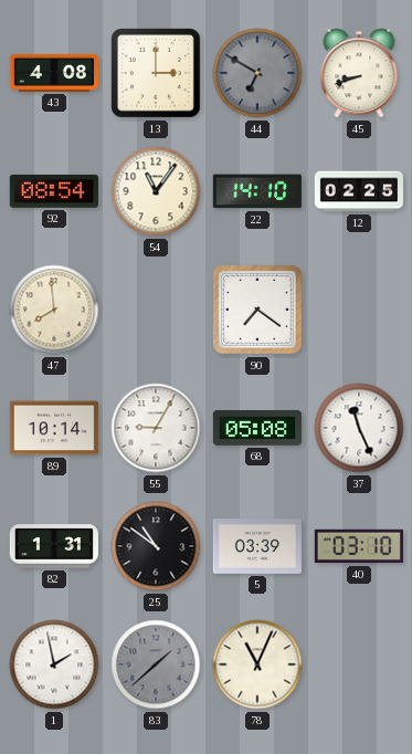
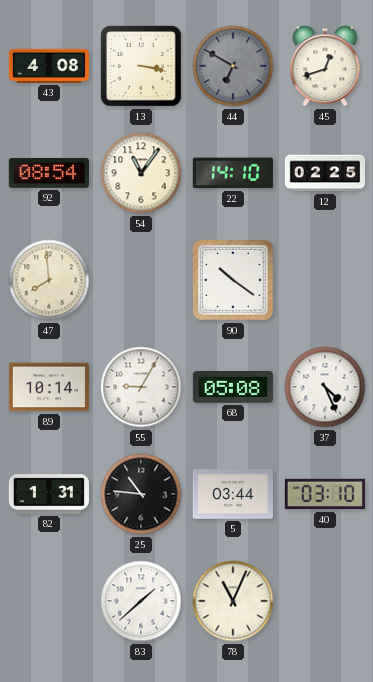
13: 3:00 -> 3:17 (142, 67)
45: 8:42 -> 12:42 (325, 66)
90: 7:21 -> 10:21 (234, 281)
37: 11:26 -> 4:26 (325, 387)
25: 10:51 -> 10:46 (141, 494)
5: 03:39 -> 03:44 (233, 495)
1: 1:58 -> none (54, 664)
83 dial: grey -> white (141, 601)
